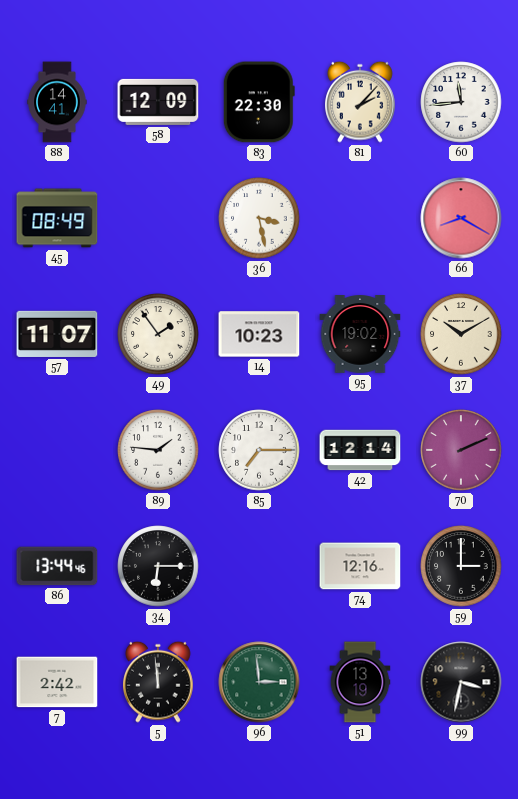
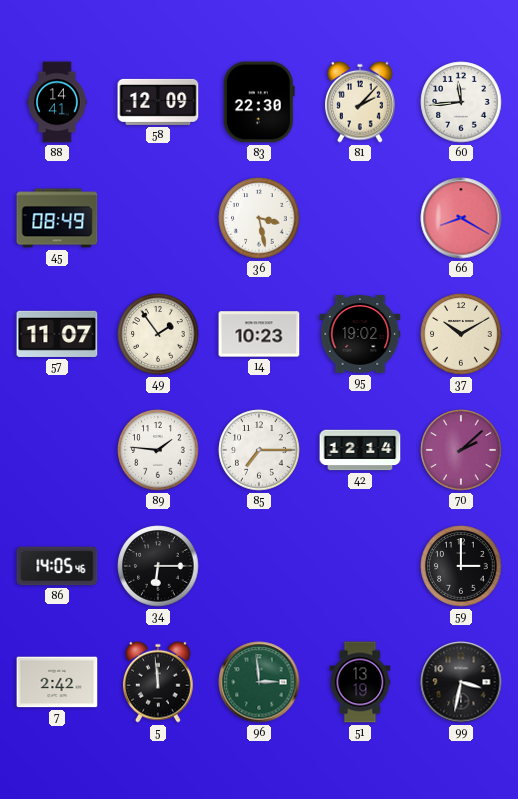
70: 2:11 -> 2:08 (461, 450)
86: 13:44 -> 14:05 (57, 566)
74: 12:16 -> none (360, 566)
